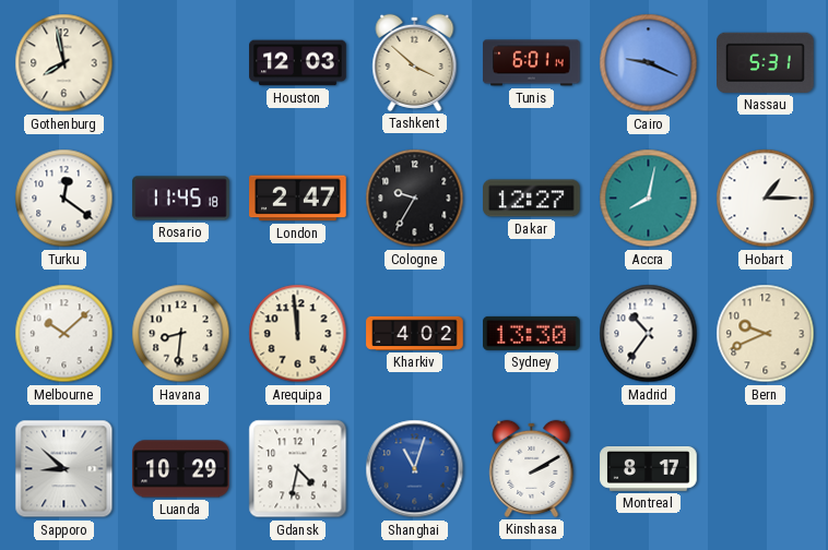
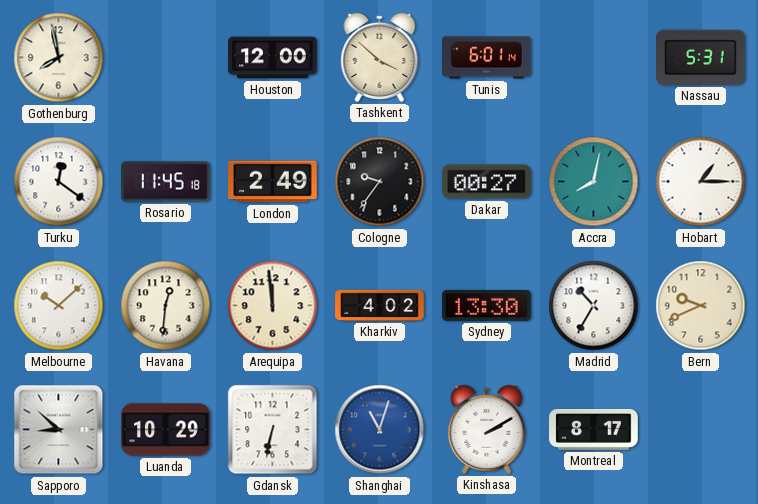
Houston: 12:03 -> 12:00 (273, 58)
Cairo: 9:19 -> none (649, 63)
London: 2:47 -> 2:49 (273, 182)
Cologne: 9:35 -> 9:36 (380, 182)
Dakar: 12:27 -> 00:27 (487, 182)
Havana: 8:31 -> 12:31 (166, 306)
Madrid: 10:36 -> 10:35 (594, 306)
Gdansk: 4:32 -> 6:32 (273, 430)
